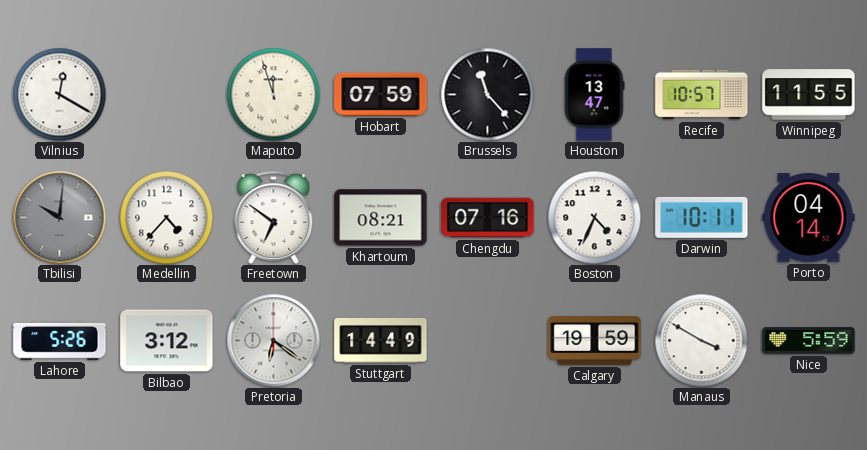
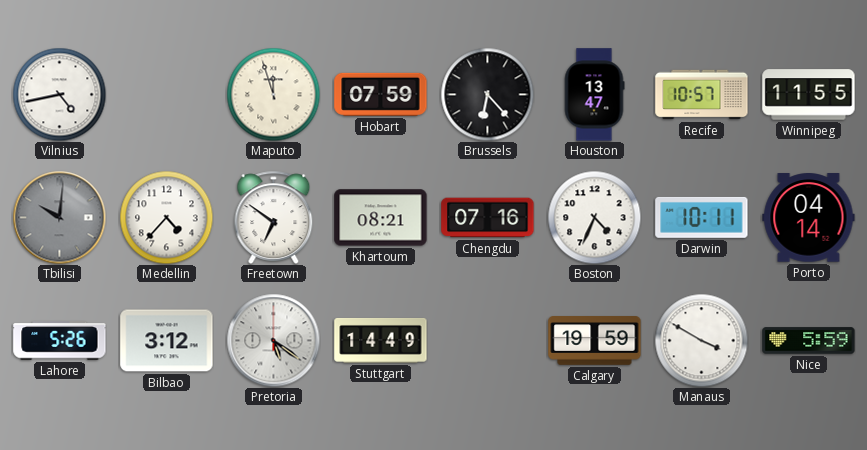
Vilnius: 12:20 -> 4:43 (59, 94)
Brussels: 11:23 -> 6:23 (487, 94)
Pretoria: 6:21 -> 5:21 (273, 340)
